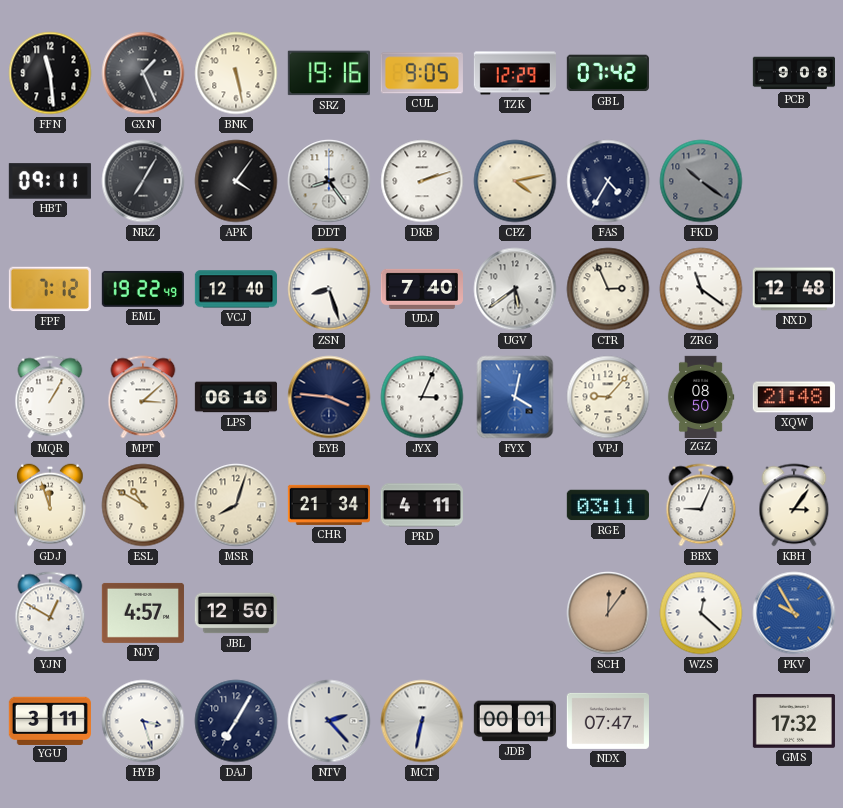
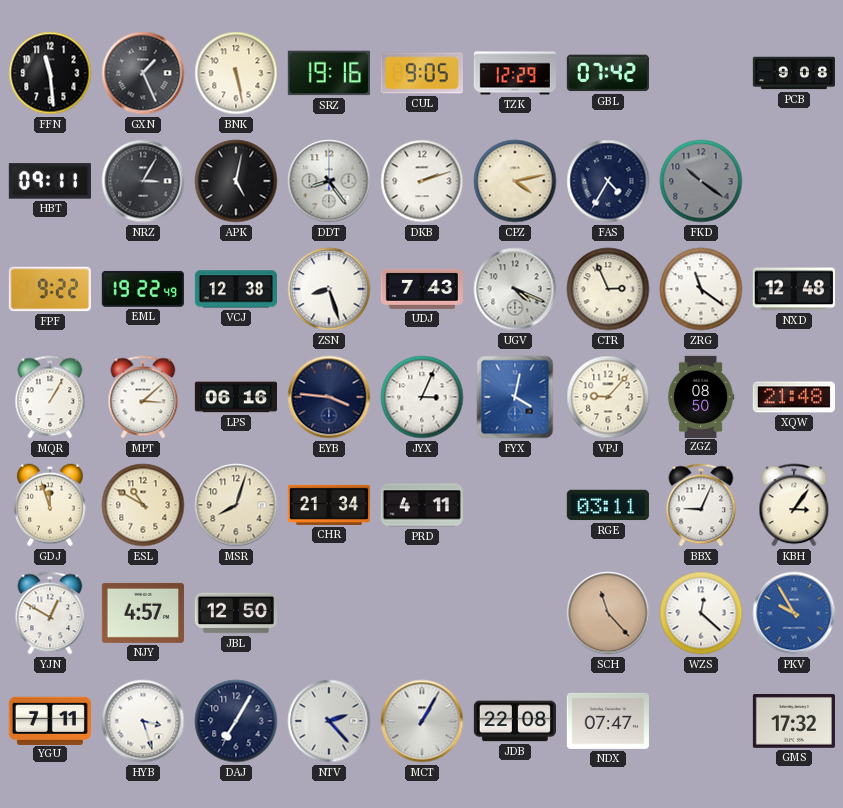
NRZ: 7:05 -> 3:05 (143, 181)
APK: 4:06 -> 5:02 (236, 181)
FPF: 7:12 -> 9:22 (50, 289)
VCJ: 12:40 -> 12:38 (236, 289)
UDJ: 7:40 -> 7:43 (421, 289)
UGV: 5:39 -> 4:19 (515, 289)
SCH: 12:06 -> 11:23 (608, 613)
YGU: 3:11 -> 7:11 (50, 720)
MCT: 6:32 -> 1:05 (422, 721)
JDB: 00:01 -> 22:08 (515, 721)
